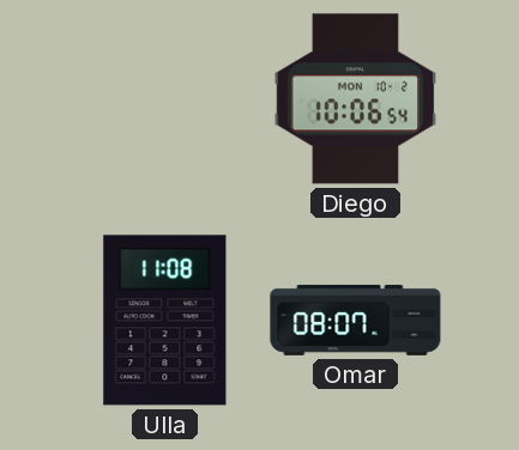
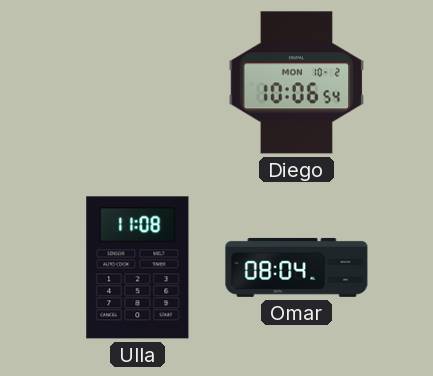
Omar: 08:07 -> 08:04 (297, 267)
